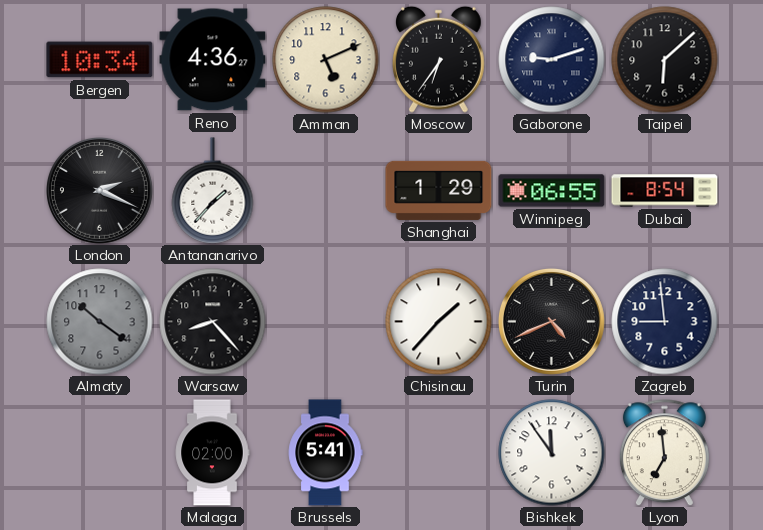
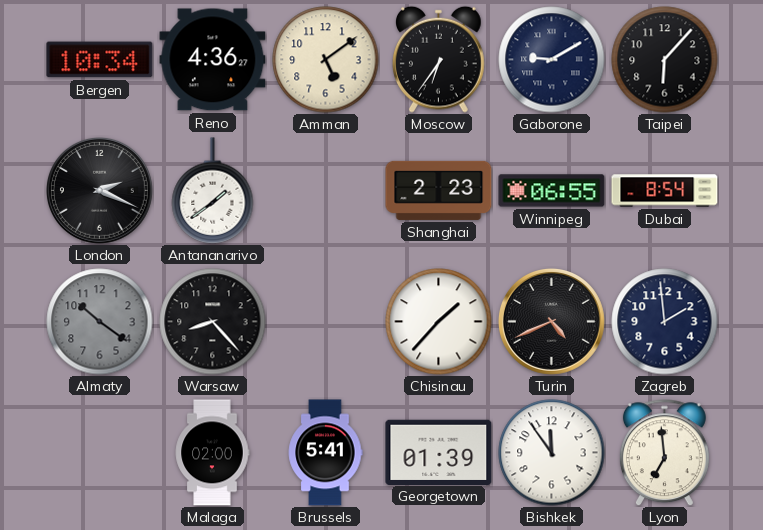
Amman: 5:11 -> 5:09 (326, 60)
Gaborone: 9:12 -> 9:10 (552, 60)
Taipei: 6:08 -> 6:07 (665, 60)
Antananarivo: 1:37 -> 1:39 (213, 191)
Shanghai: 1:29 -> 2:23 (439, 190)
Zagreb: 8:59 -> 1:59 (665, 322)
Georgetown: none -> 01:39 (439, 452)
